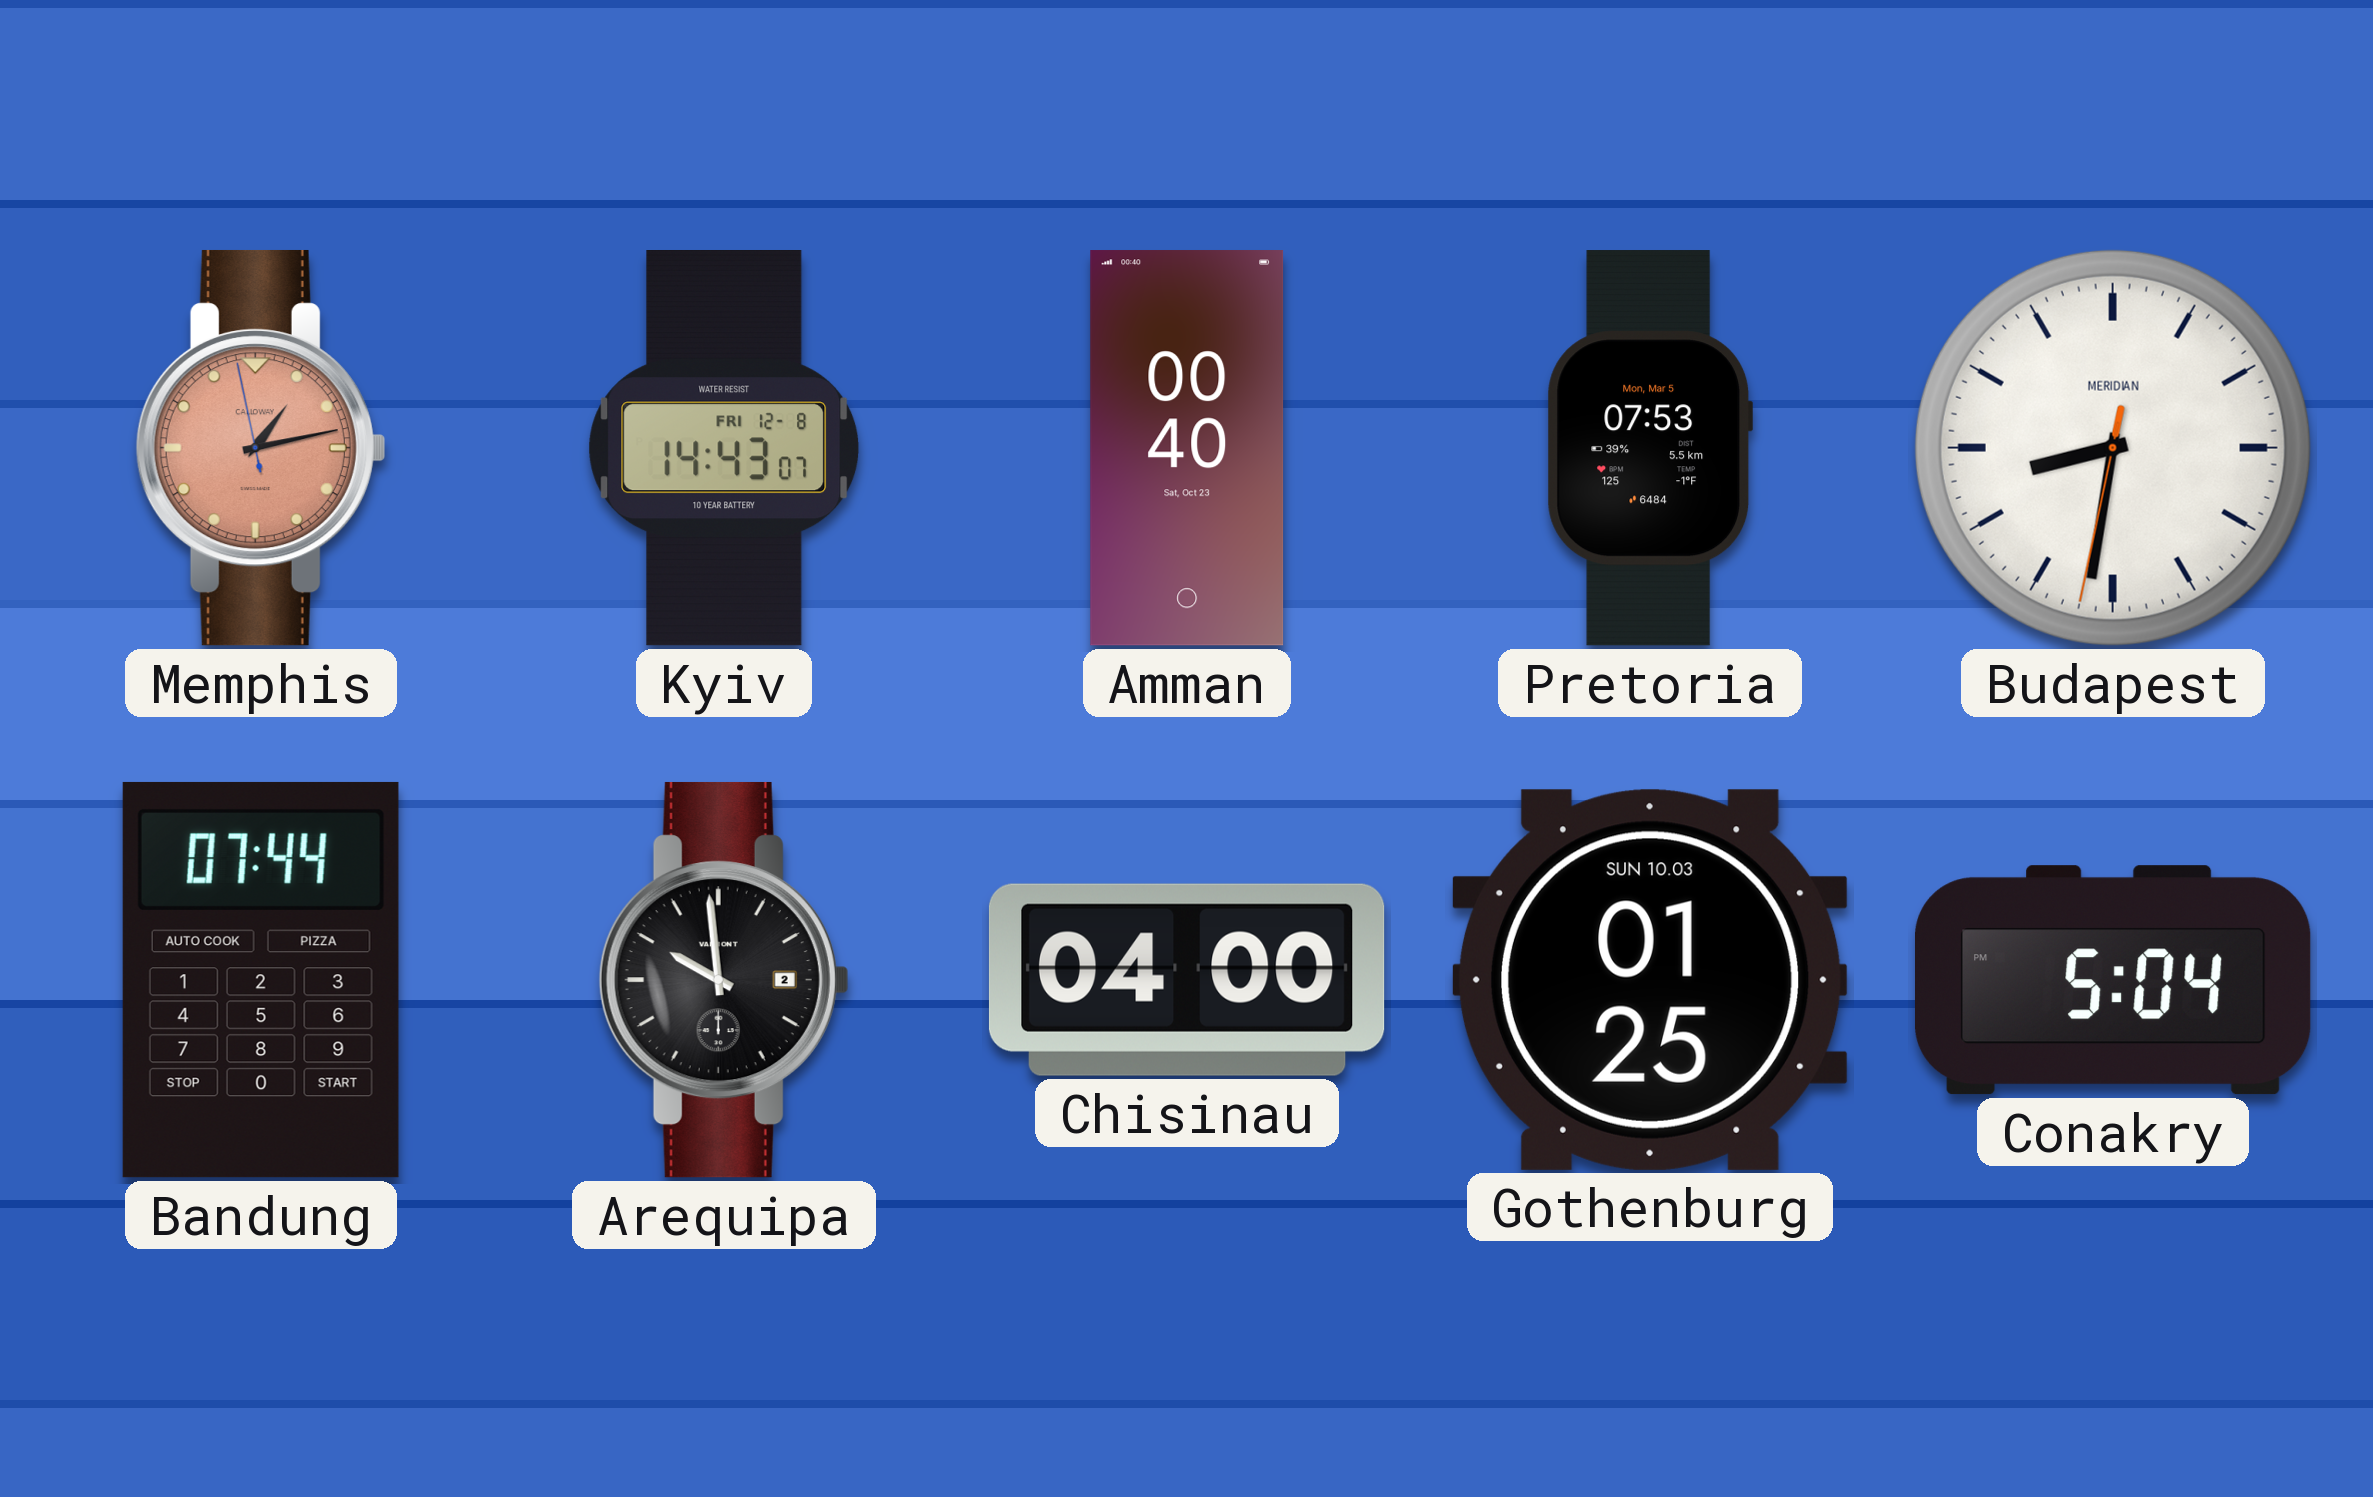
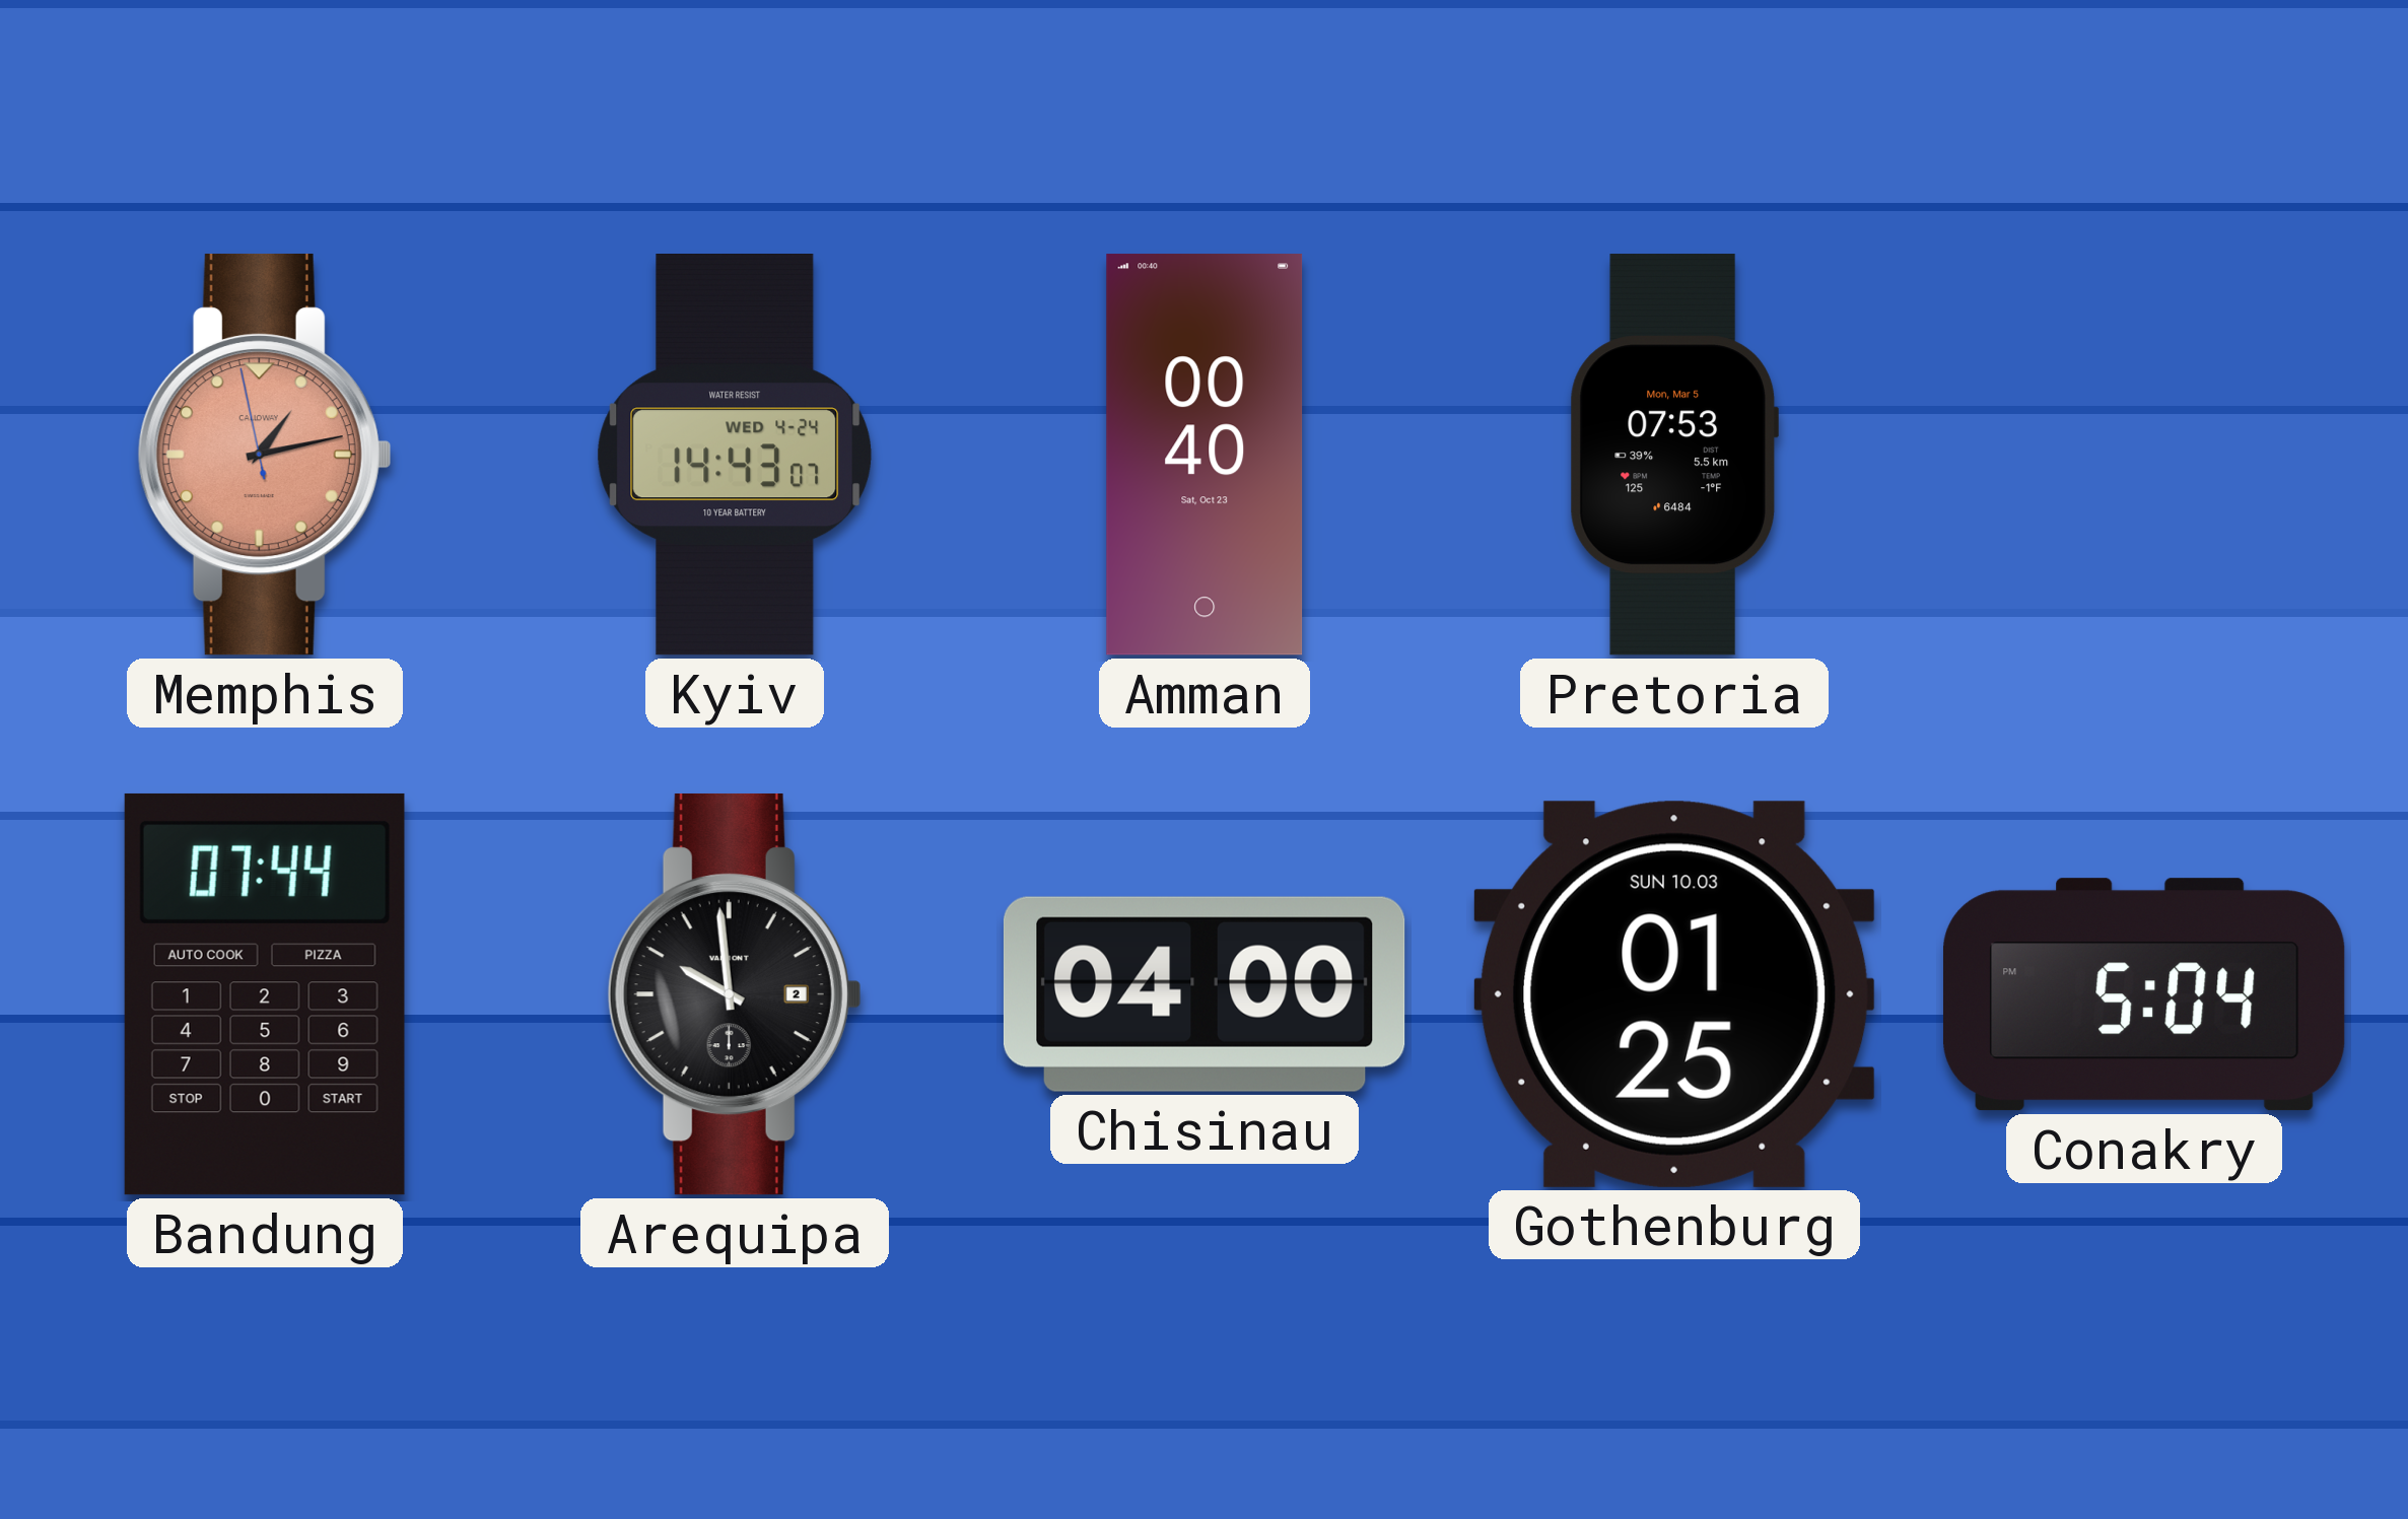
Kyiv date: FRI 12-8 -> WED 4-24 (735, 456)
Budapest: 8:31 -> none (2113, 448)
